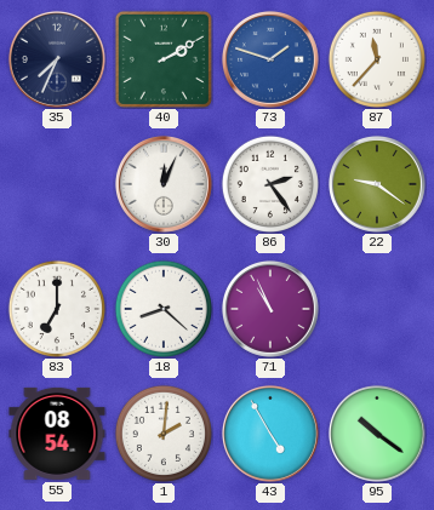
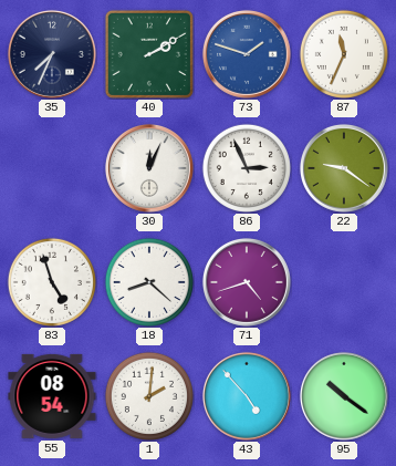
87: 11:37 -> 11:34 (344, 54)
86: 2:24 -> 2:56 (247, 168)
83: 7:00 -> 4:57 (52, 282)
71: 10:56 -> 4:42 (247, 282)
43: 4:55 -> 4:53 (247, 396)
